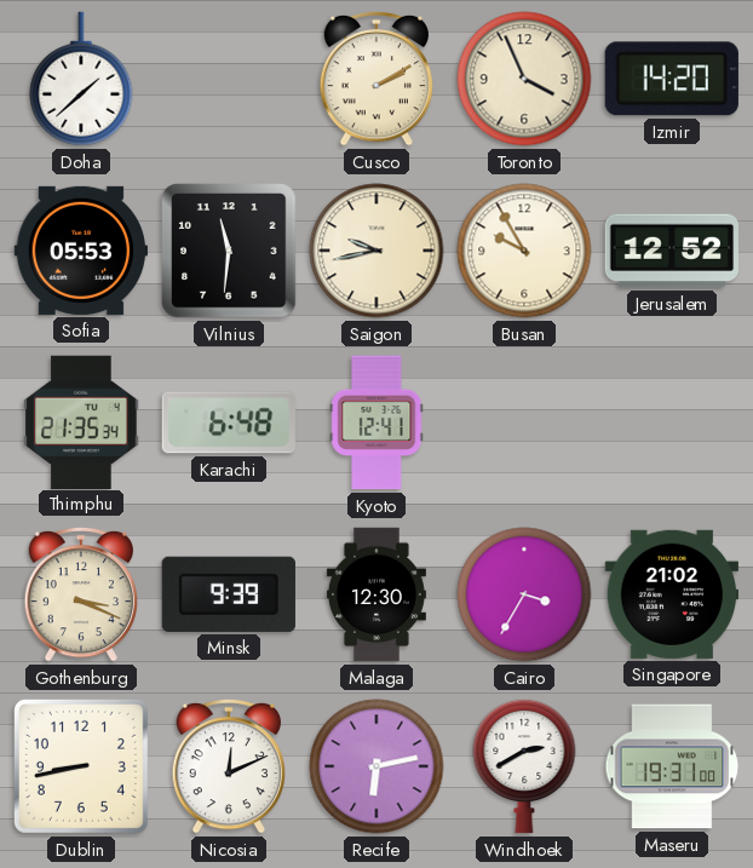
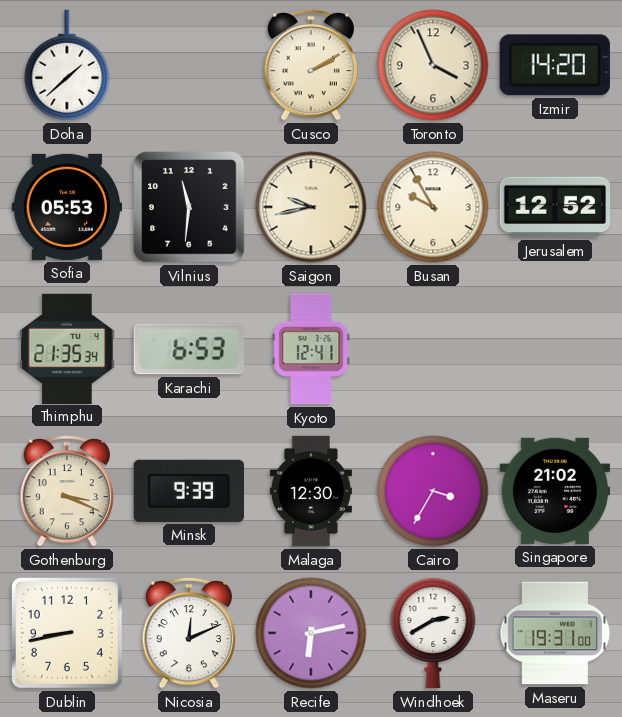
Karachi: 6:48 -> 6:53 (189, 349)
